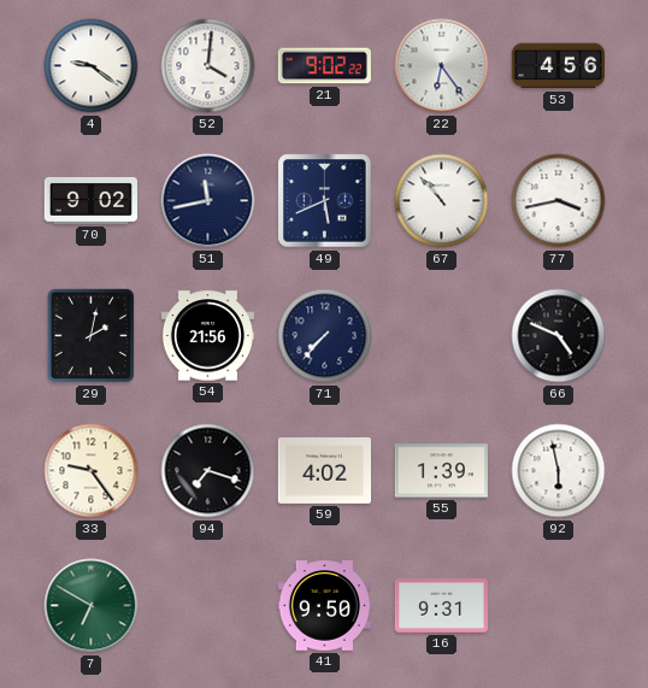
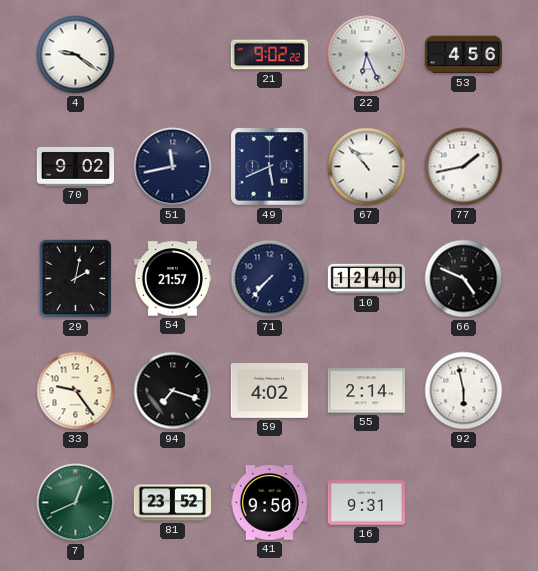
52: 4:01 -> none (208, 66)
22: 6:24 -> 6:26 (367, 55)
77: 3:43 -> 1:43 (464, 167)
54: 21:56 -> 21:57 (172, 279)
10: none -> 12:40 (366, 279)
55: 1:39 -> 2:14 (366, 391)
7: 6:50 -> 12:41 (76, 503)
81: none -> 23:52 (172, 503)
